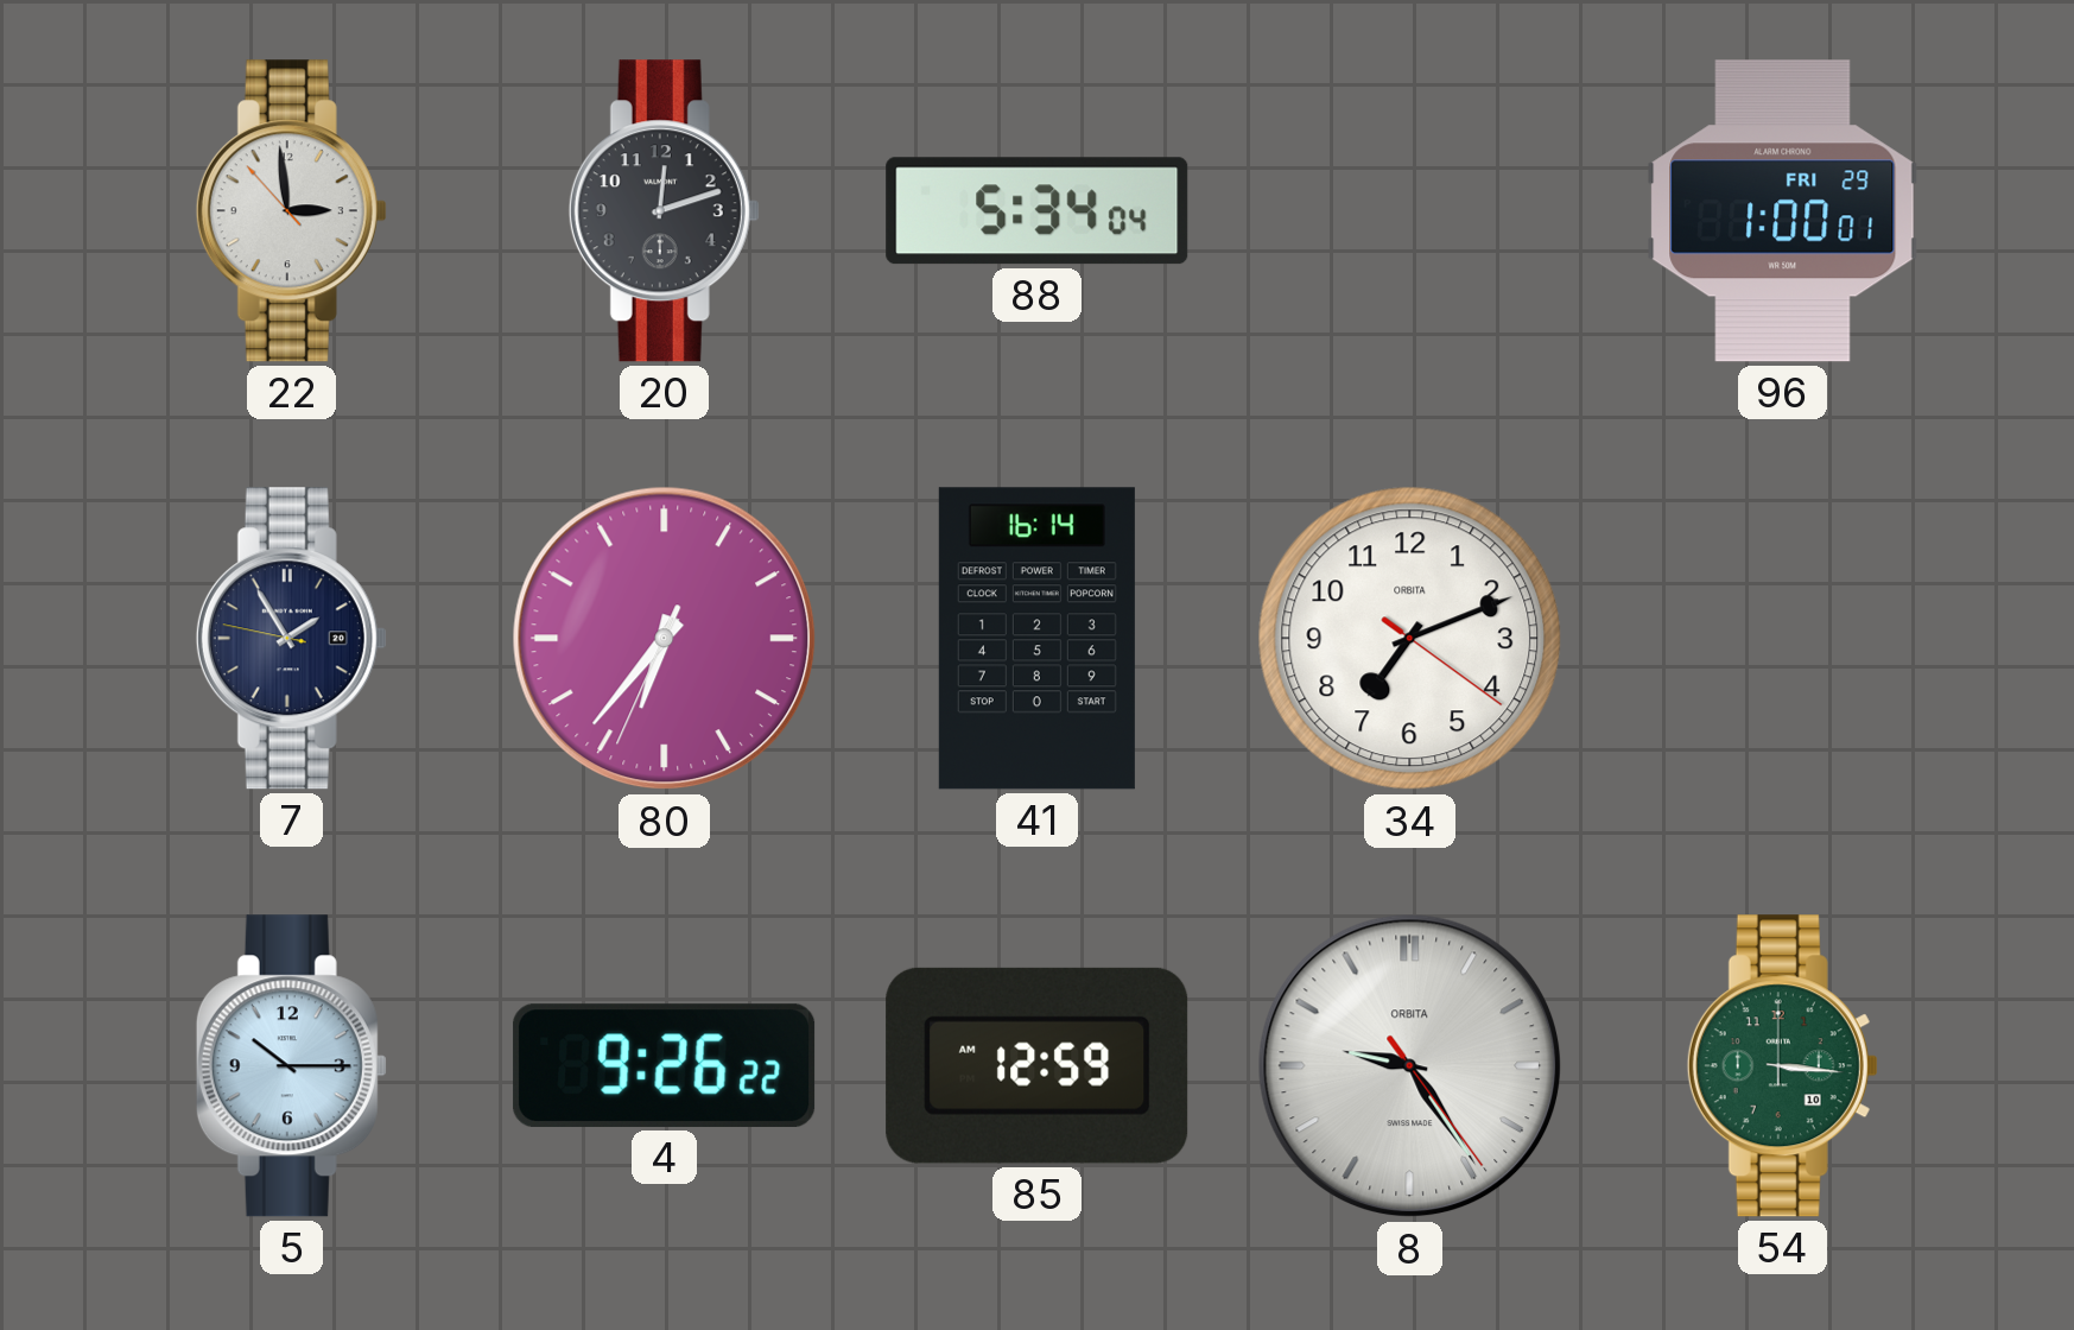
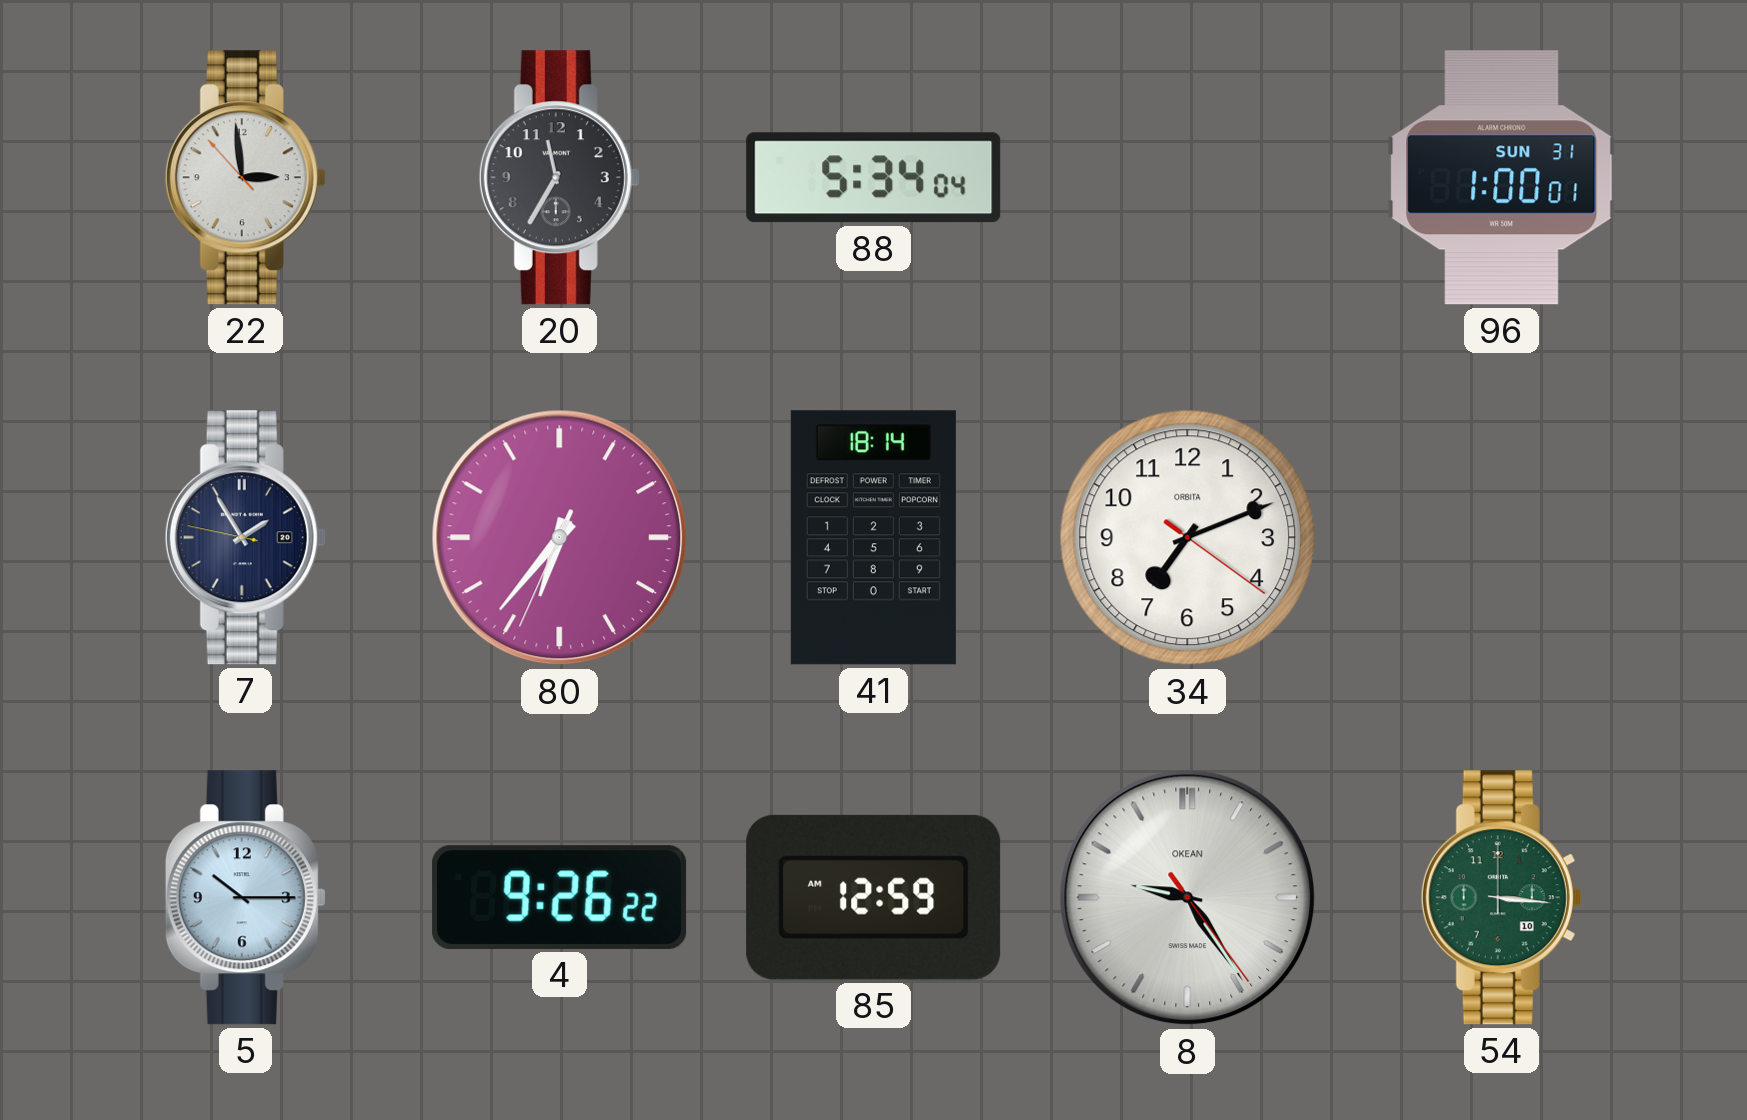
20: 12:12 -> 11:35 (559, 178)
96 date: FRI 29 -> SUN 31 (1502, 178)
41: 16:14 -> 18:14 (873, 538)
8 brand: ORBITA -> OKEAN (1188, 898)
